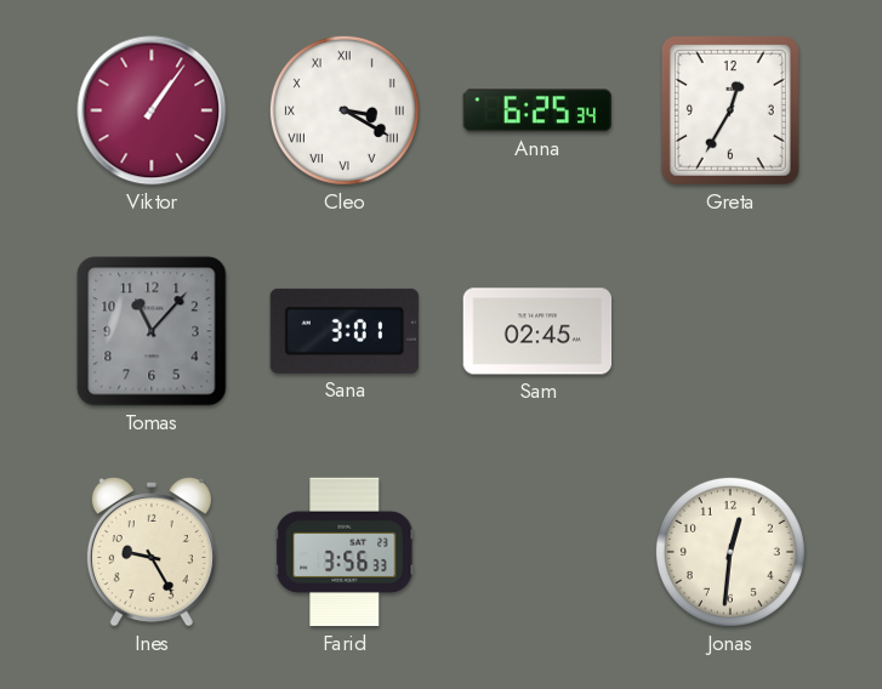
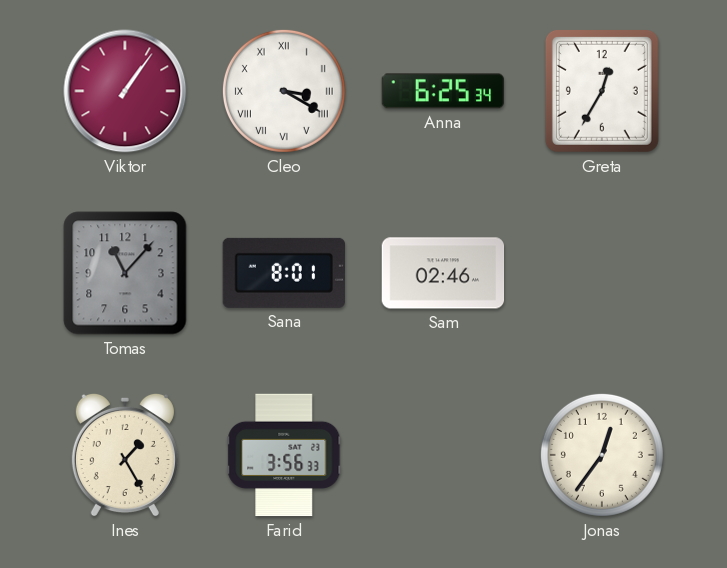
Sana: 3:01 -> 8:01 (284, 273)
Sam: 02:45 -> 02:46 (443, 273)
Ines: 9:25 -> 1:25 (125, 455)
Jonas: 12:31 -> 12:36 (602, 455)
